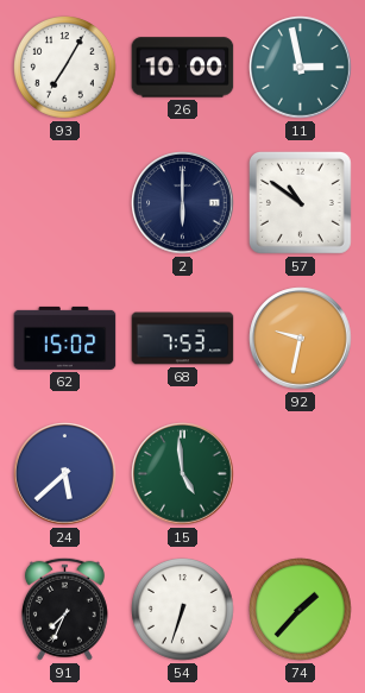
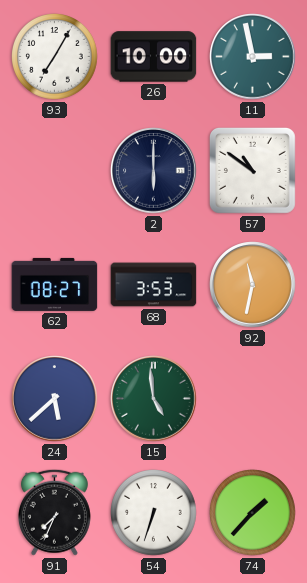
62: 15:02 -> 08:27 (55, 284)
68: 7:53 -> 3:53 (154, 285)
92: 9:32 -> 11:32 (253, 285)
